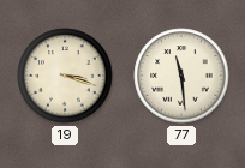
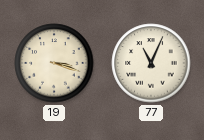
77: 11:29 -> 11:04 (151, 63)
